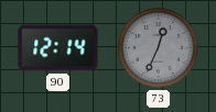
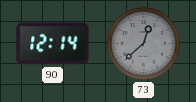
73: 12:34 -> 12:38 (144, 44)
